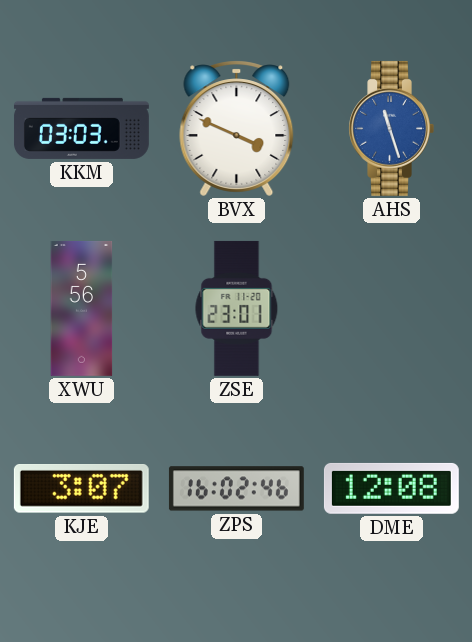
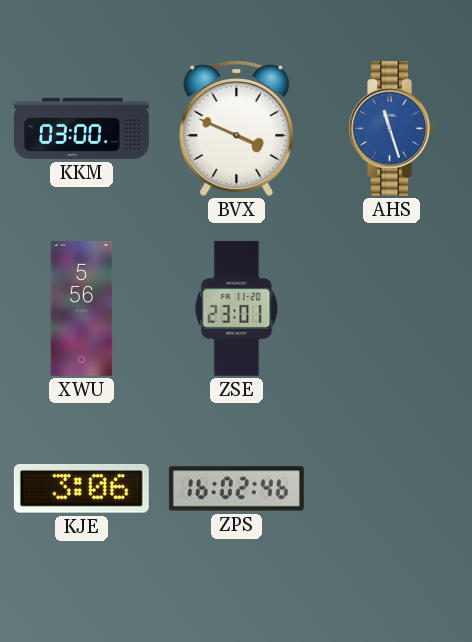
KKM: 03:03 -> 03:00 (81, 128)
KJE: 3:07 -> 3:06 (81, 489)
DME: 12:08 -> none (391, 488)
